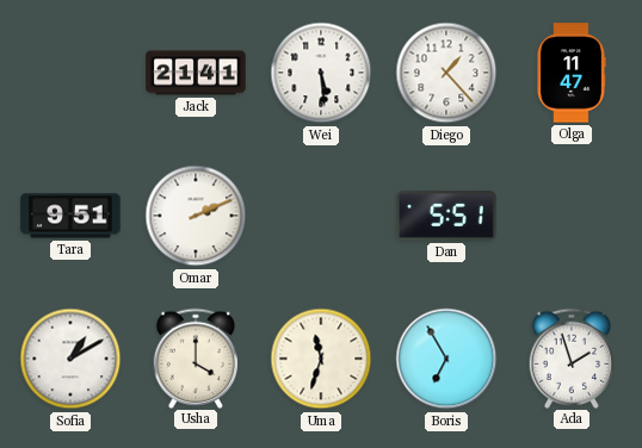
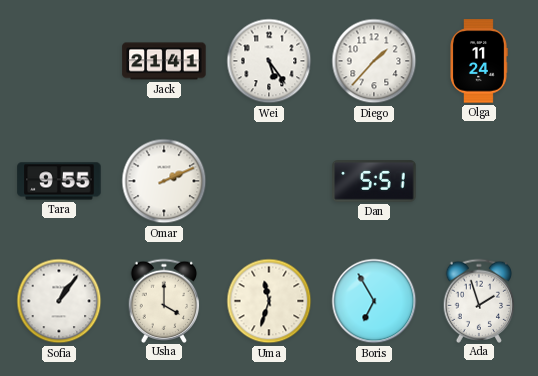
Wei: 5:29 -> 5:24 (269, 61)
Diego: 1:23 -> 1:37 (374, 61)
Olga: 11:47 -> 11:24 (479, 61)
Tara: 9:51 -> 9:55 (59, 181)
Sofia: 1:10 -> 1:06 (59, 301)
